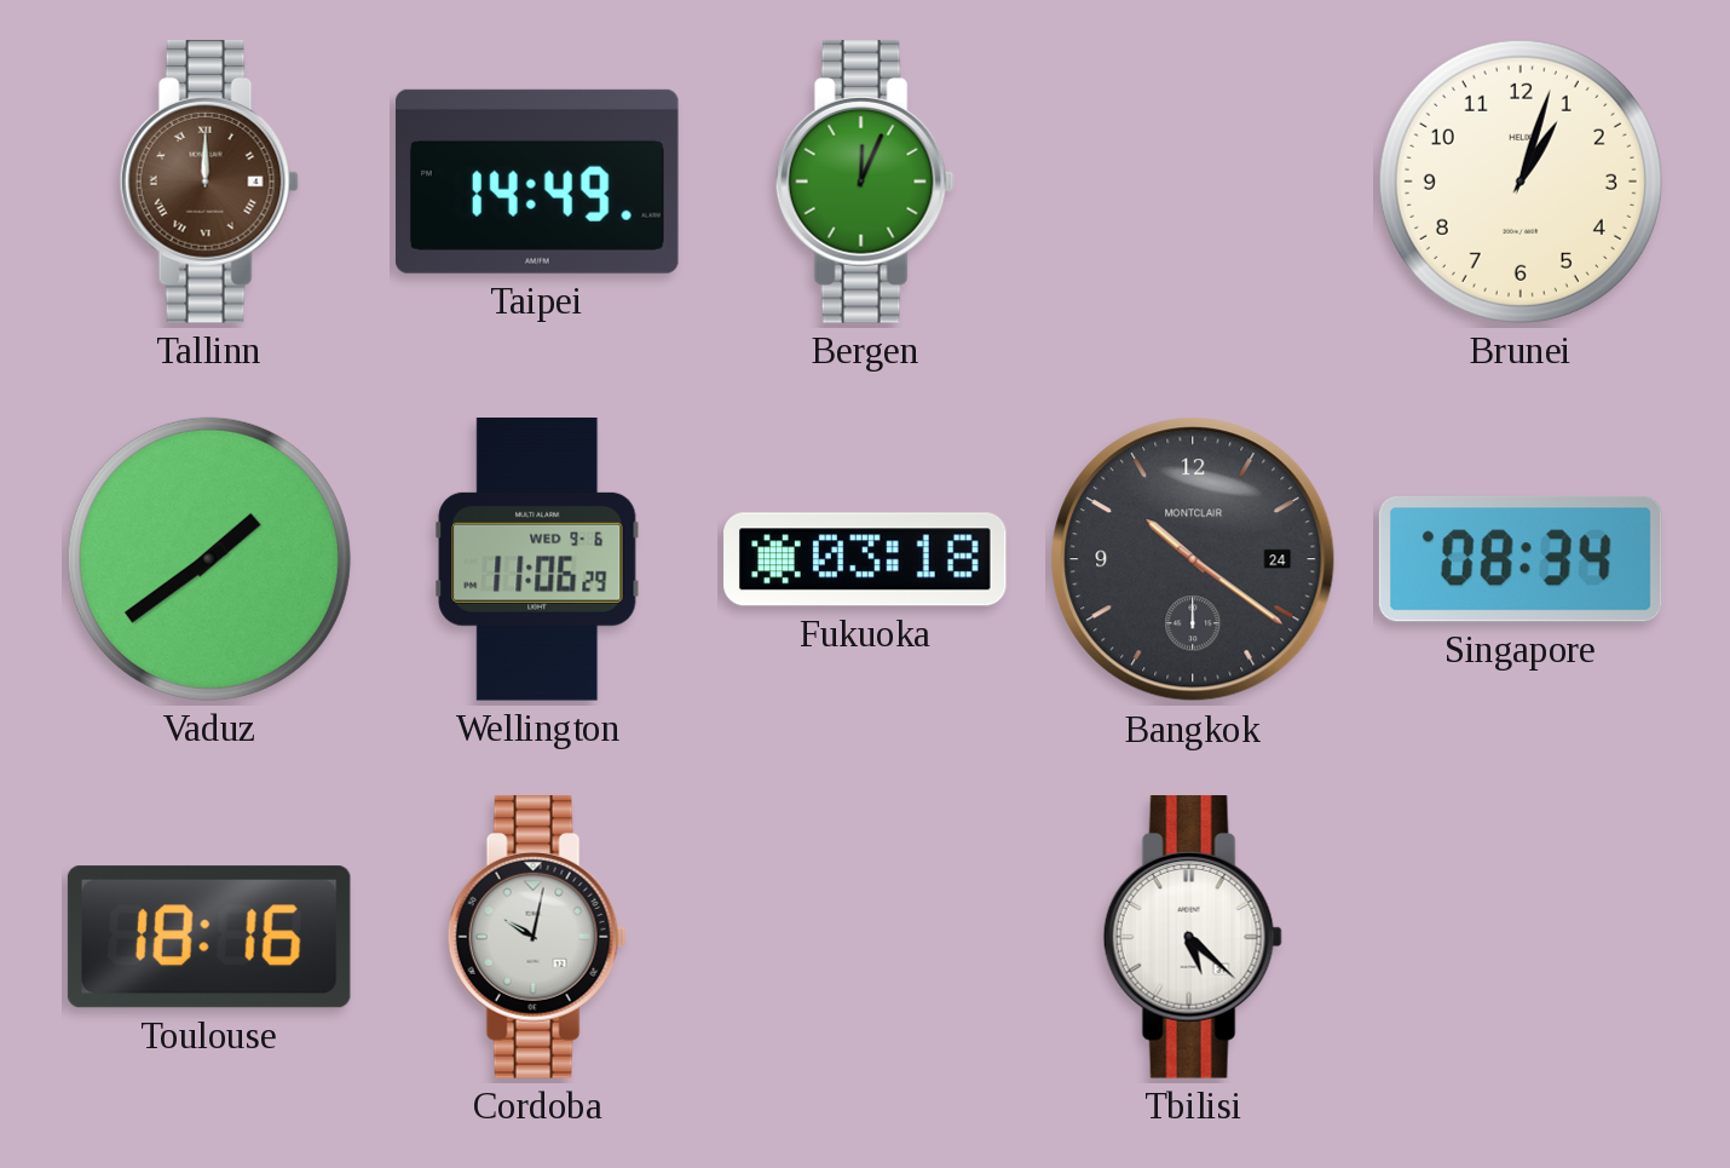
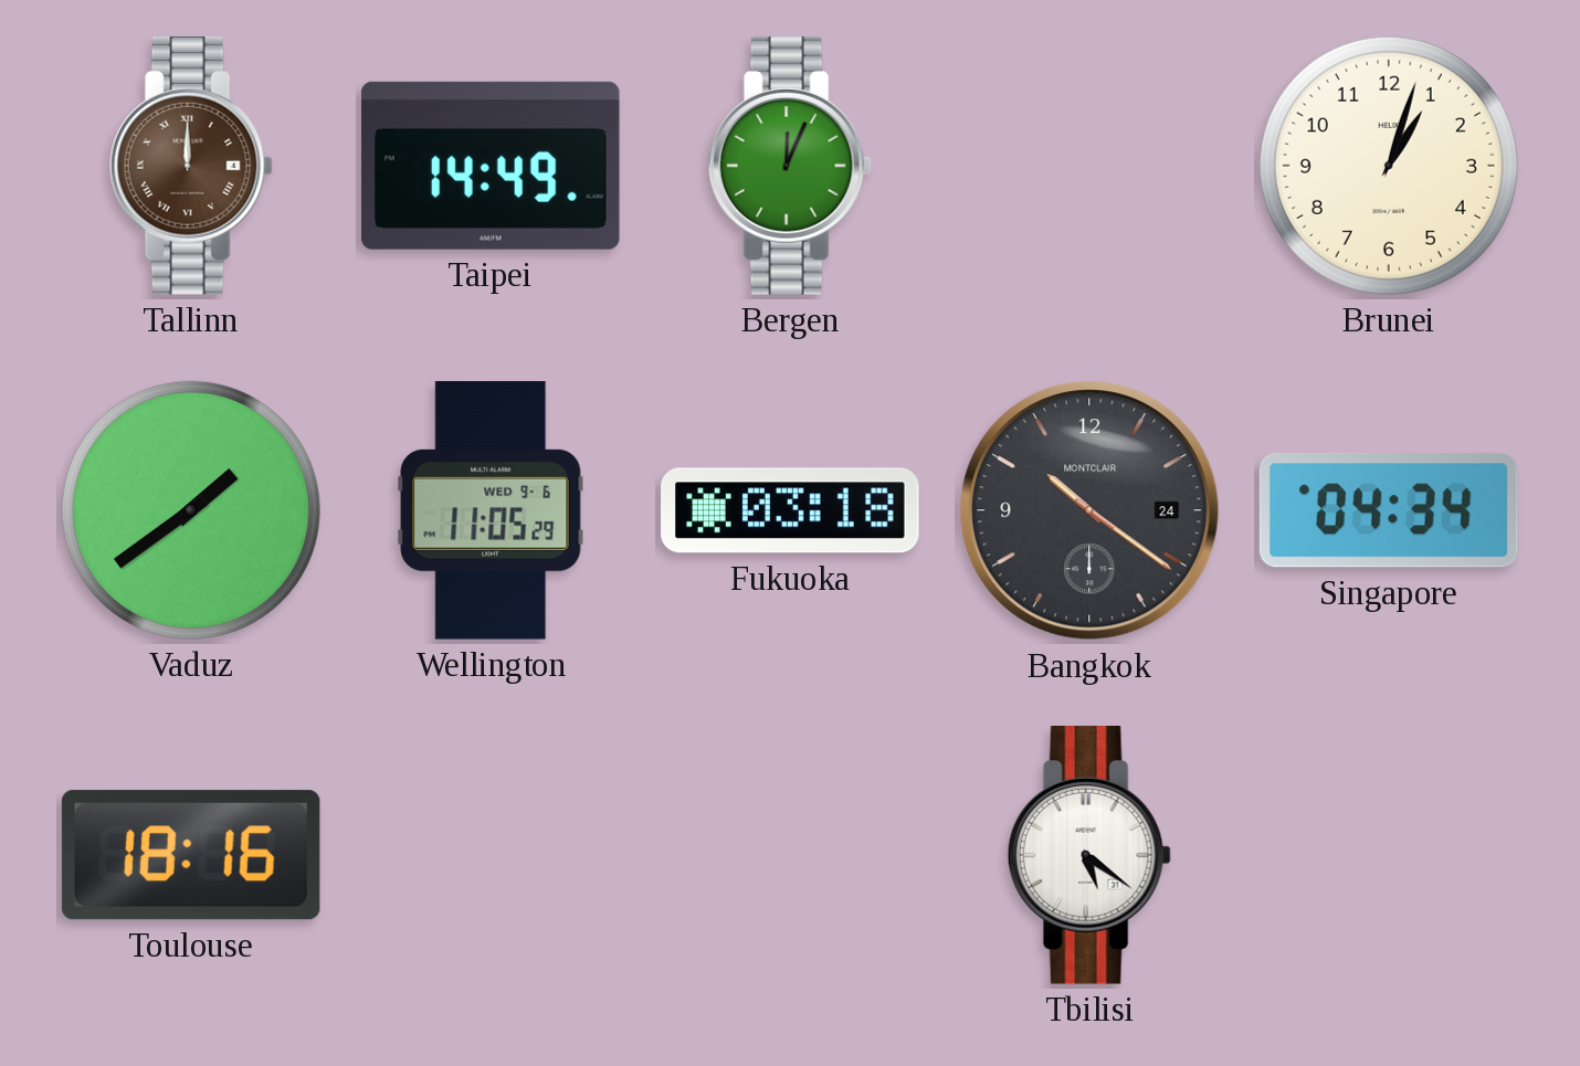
Wellington: 11:06 -> 11:05 (491, 511)
Singapore: 08:34 -> 04:34 (1389, 510)
Cordoba: 10:02 -> none (537, 938)
Tbilisi: 5:22 -> 5:21 (1089, 856)
